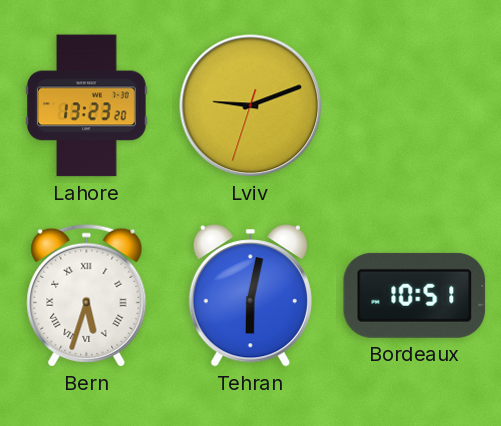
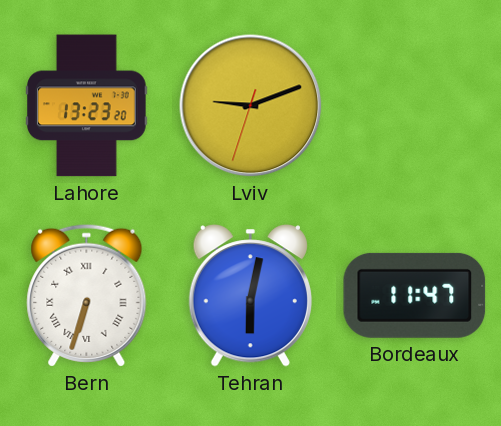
Bern: 5:33 -> 6:33 (87, 295)
Bordeaux: 10:51 -> 11:47 (415, 295)
